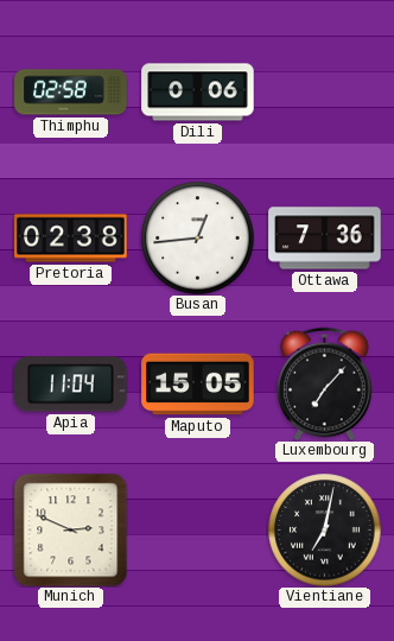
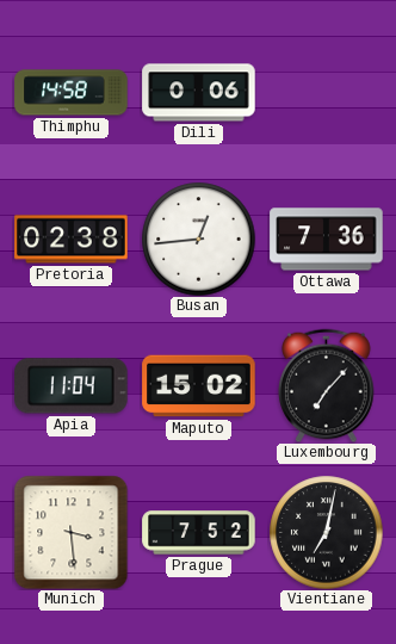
Thimphu: 02:58 -> 14:58 (72, 93)
Maputo: 15:05 -> 15:02 (199, 386)
Munich: 2:49 -> 3:29 (70, 532)
Prague: none -> 7:52 (199, 533)
